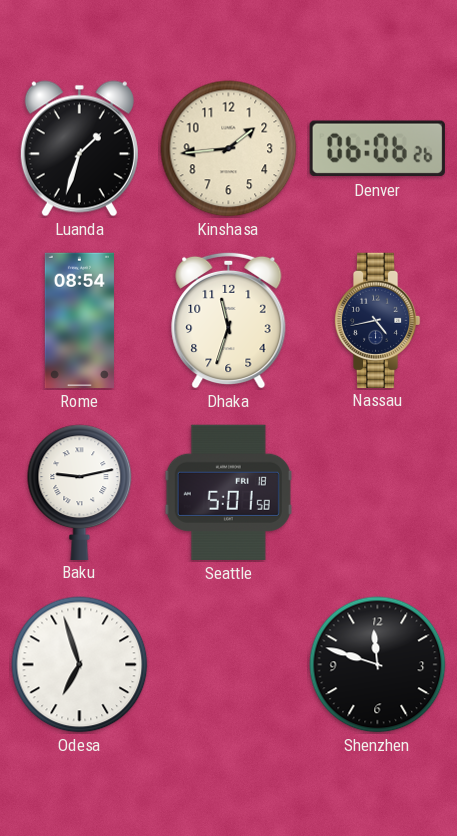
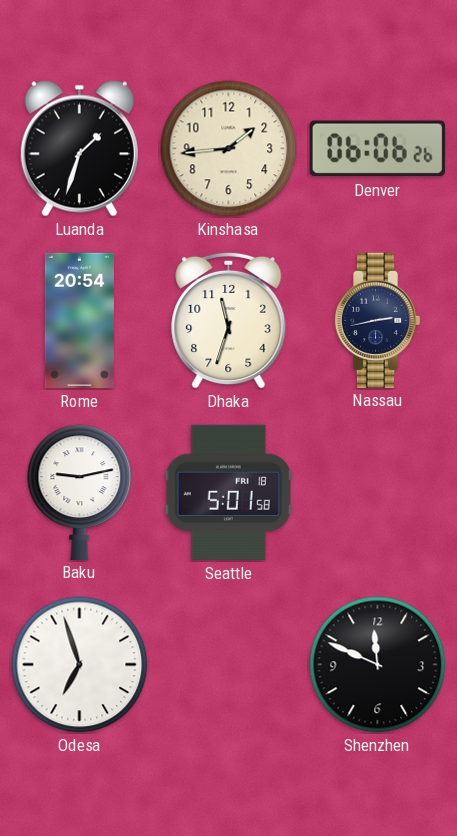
Rome: 08:54 -> 20:54 (79, 321)
Nassau: 4:43 -> 2:43 (377, 320)
Shenzhen: 11:48 -> 11:49 (378, 665)
